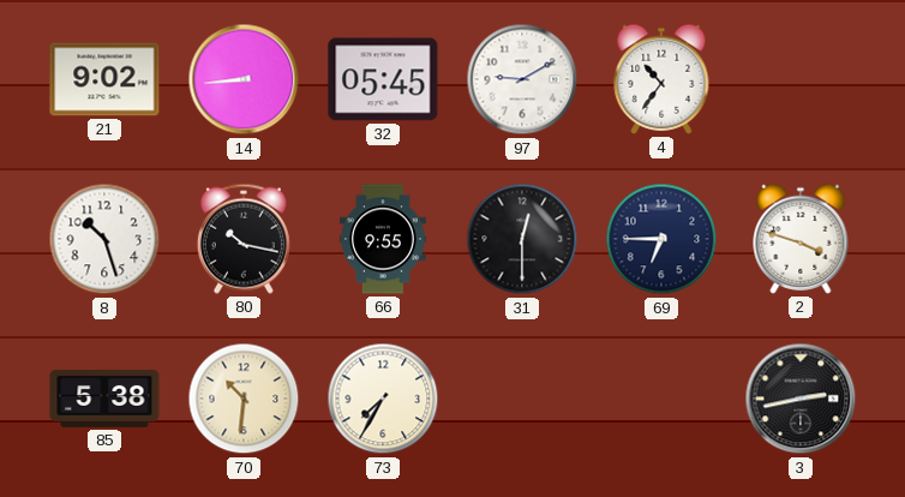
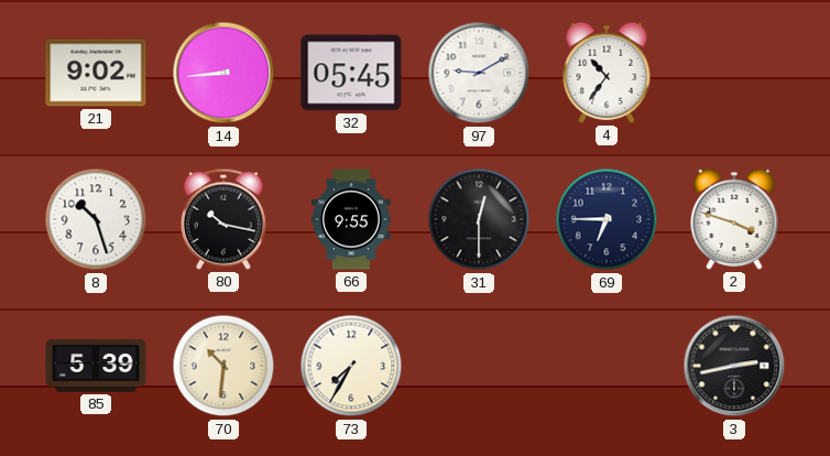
85: 5:38 -> 5:39 (96, 366)
